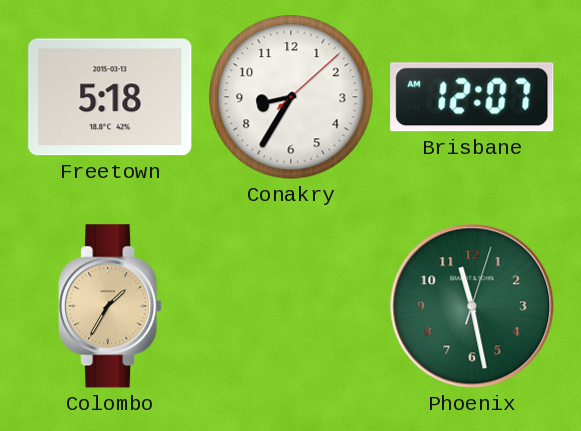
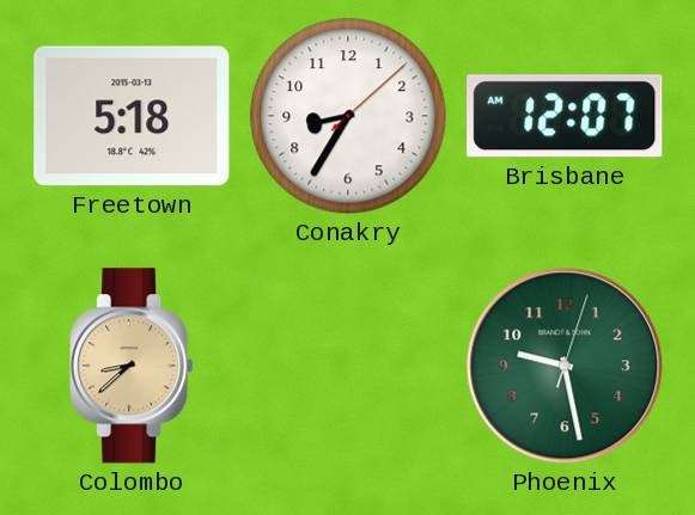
Colombo: 1:35 -> 8:38 (132, 366)
Phoenix: 11:28 -> 9:28 (565, 366)
